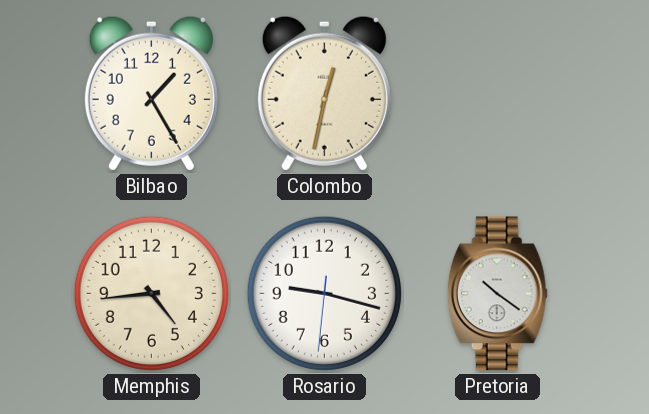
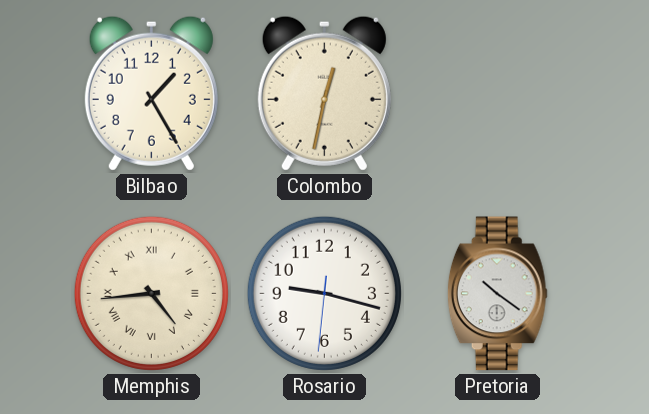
Memphis numerals: Arabic -> Roman (151, 293)
